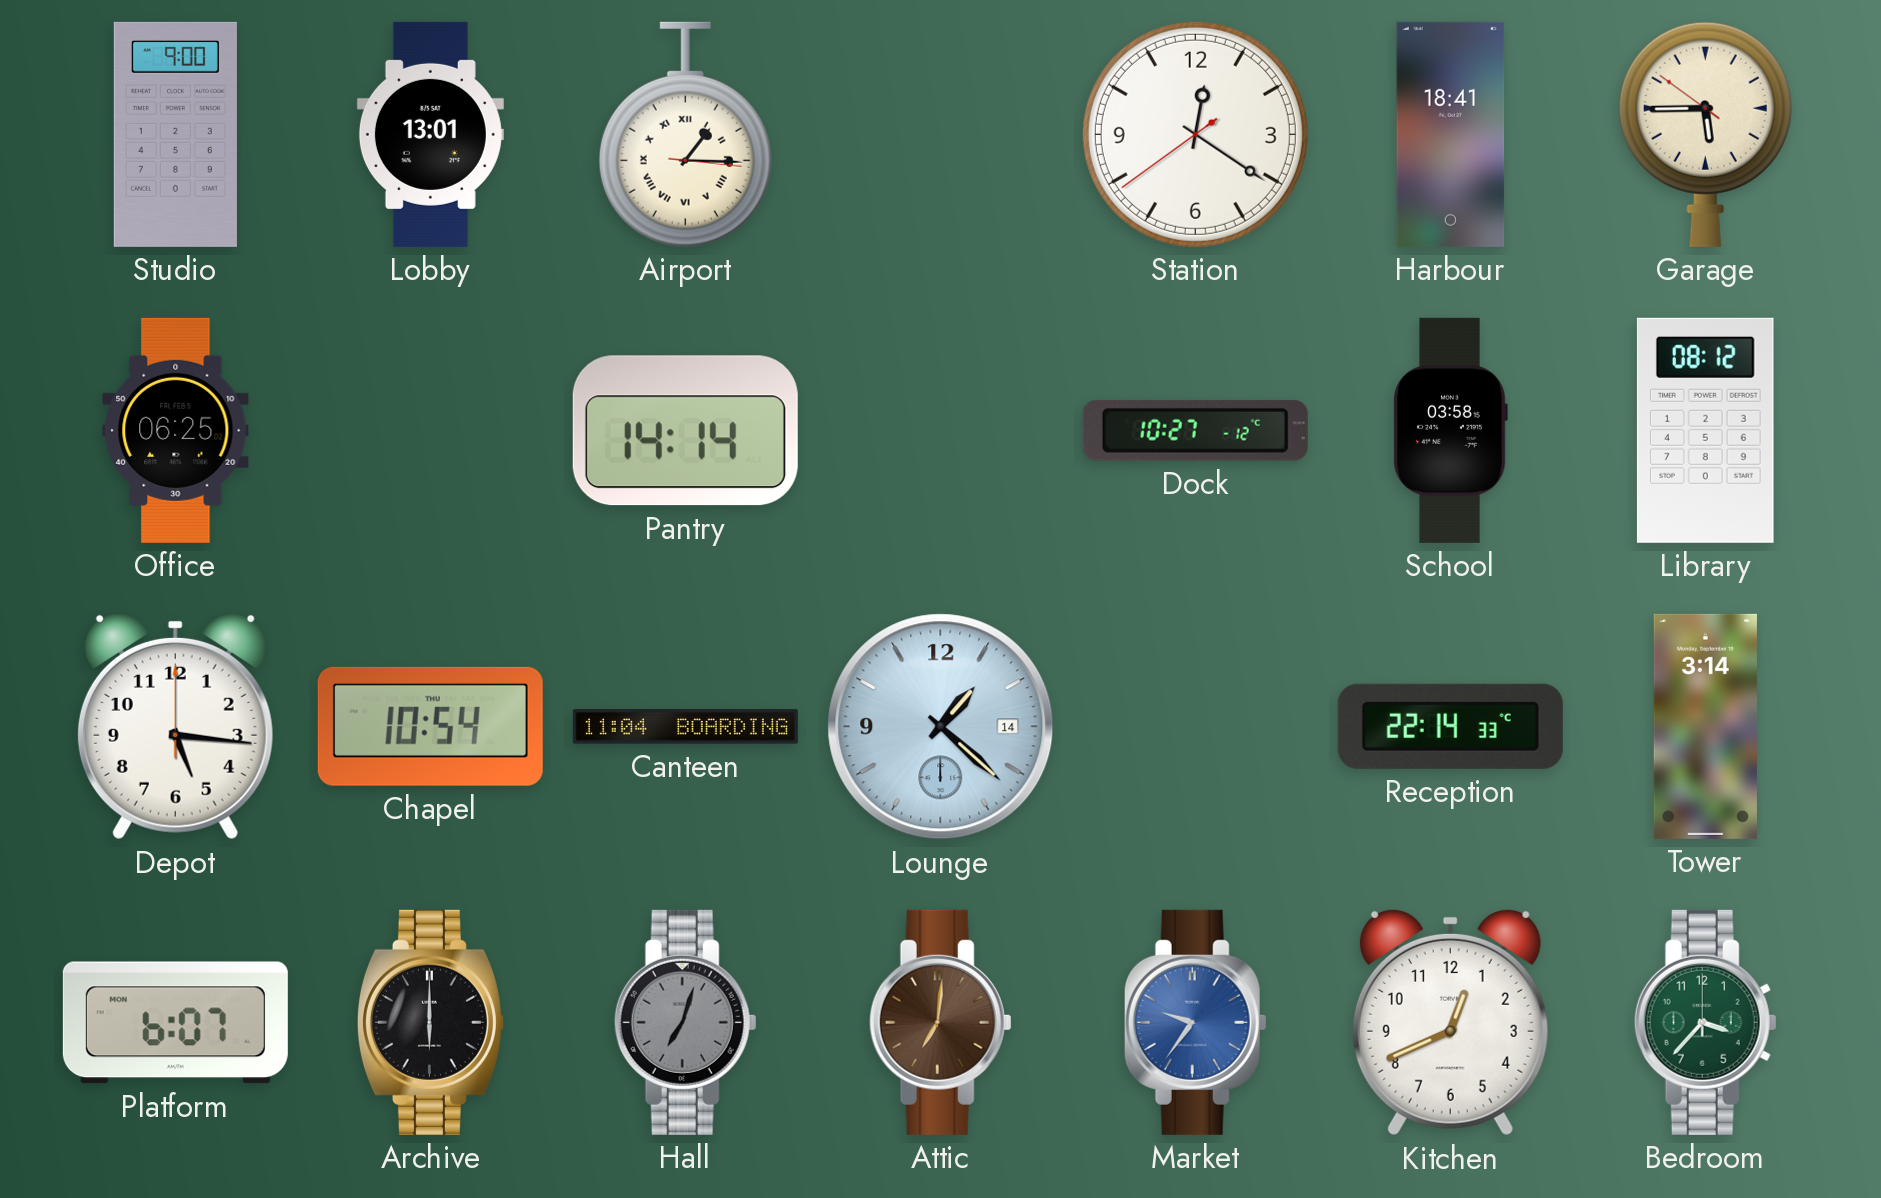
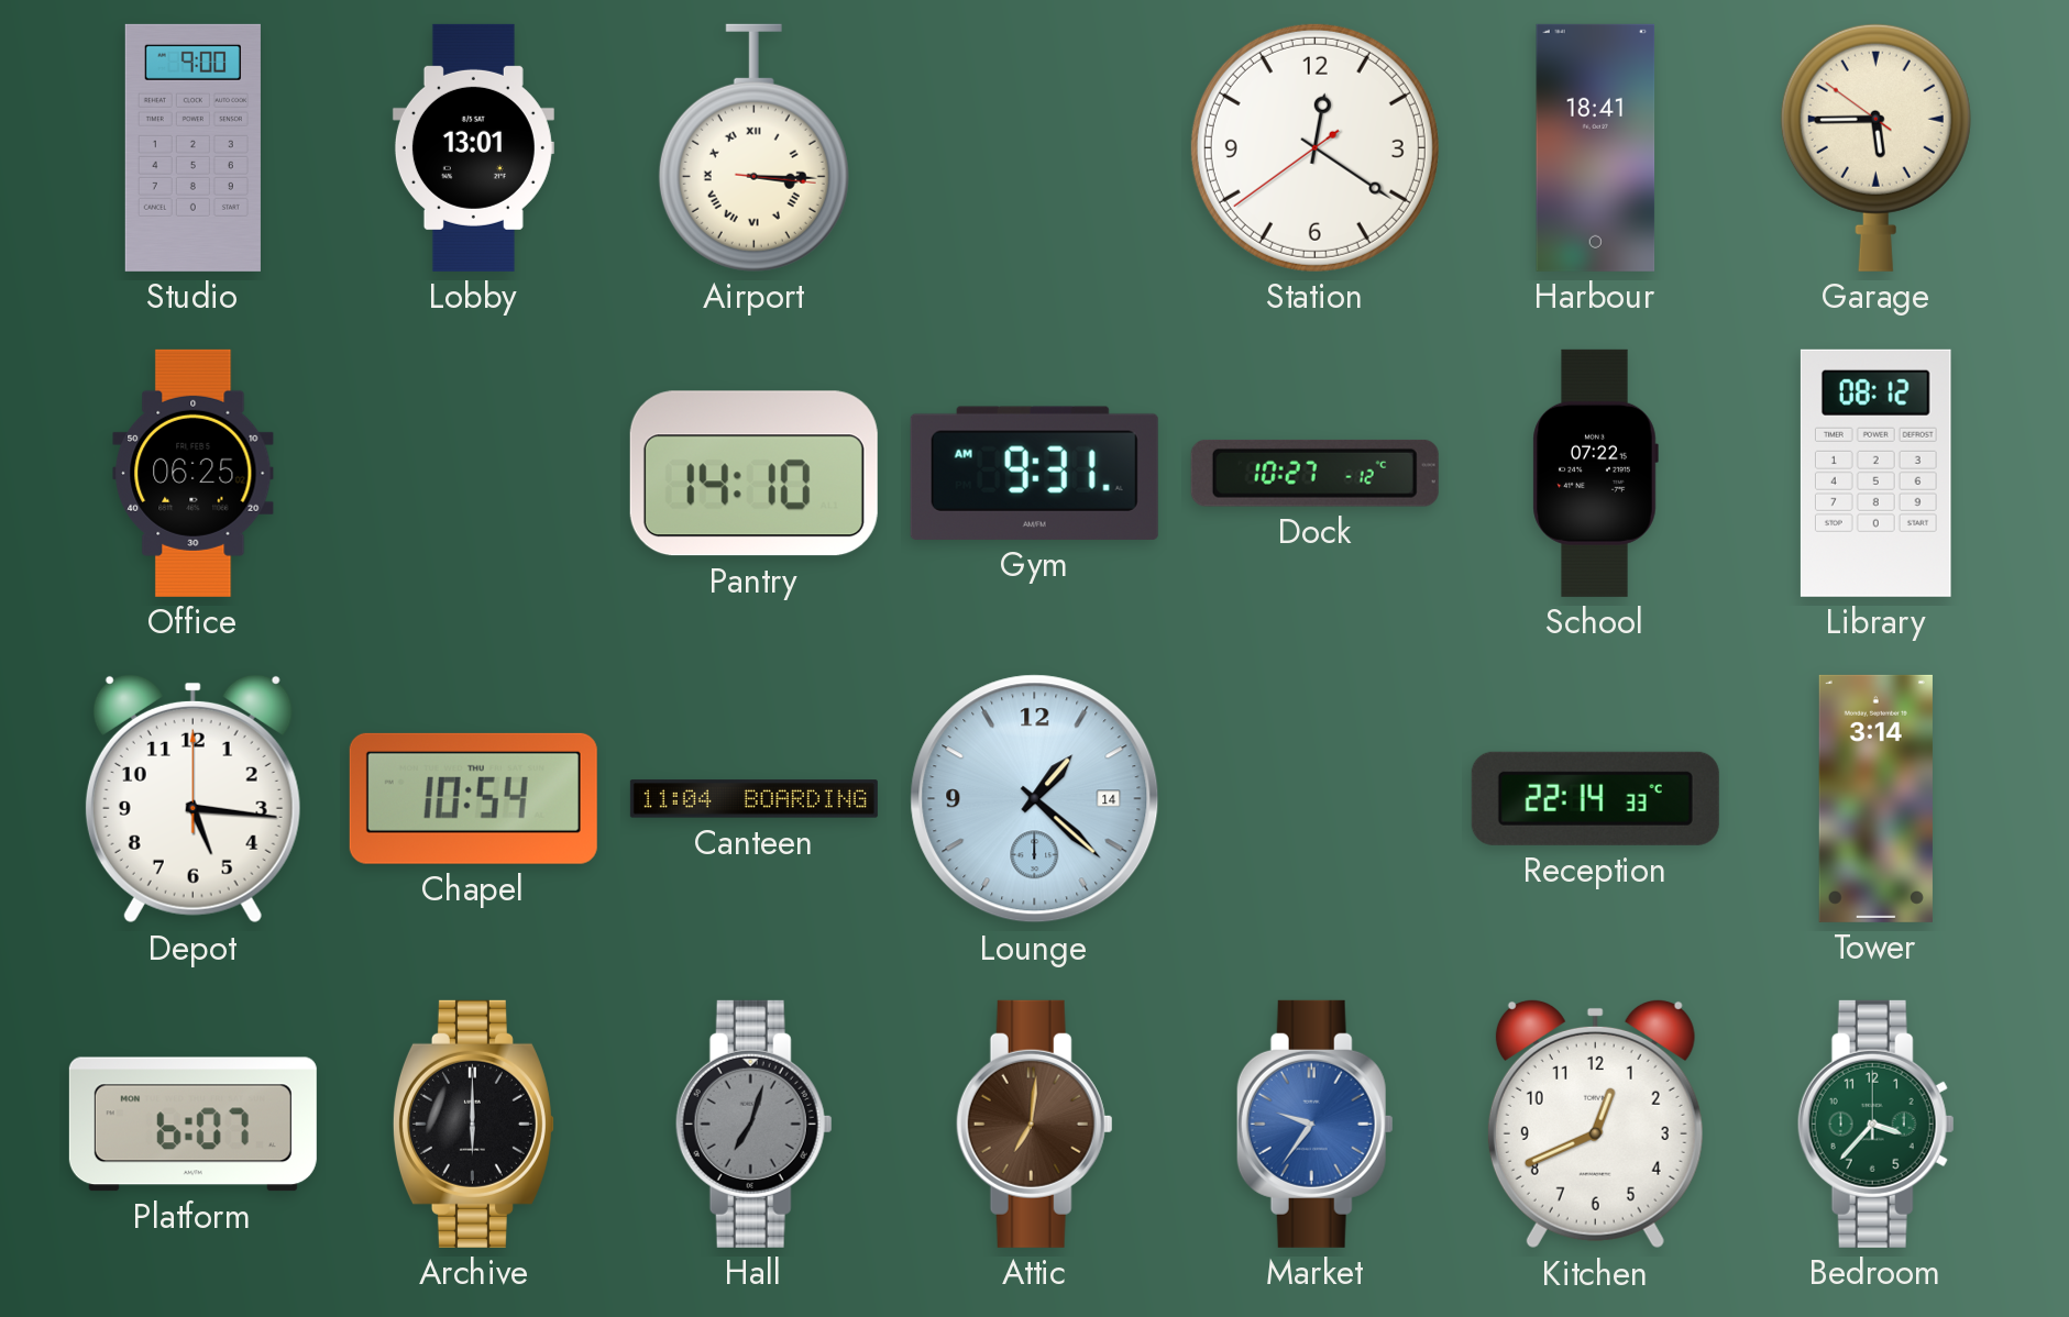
Airport: 1:15 -> 3:15 (753, 147)
Pantry: 14:14 -> 14:10 (753, 474)
Gym: none -> 9:31 (1034, 473)
School: 03:58 -> 07:22 (1595, 473)
